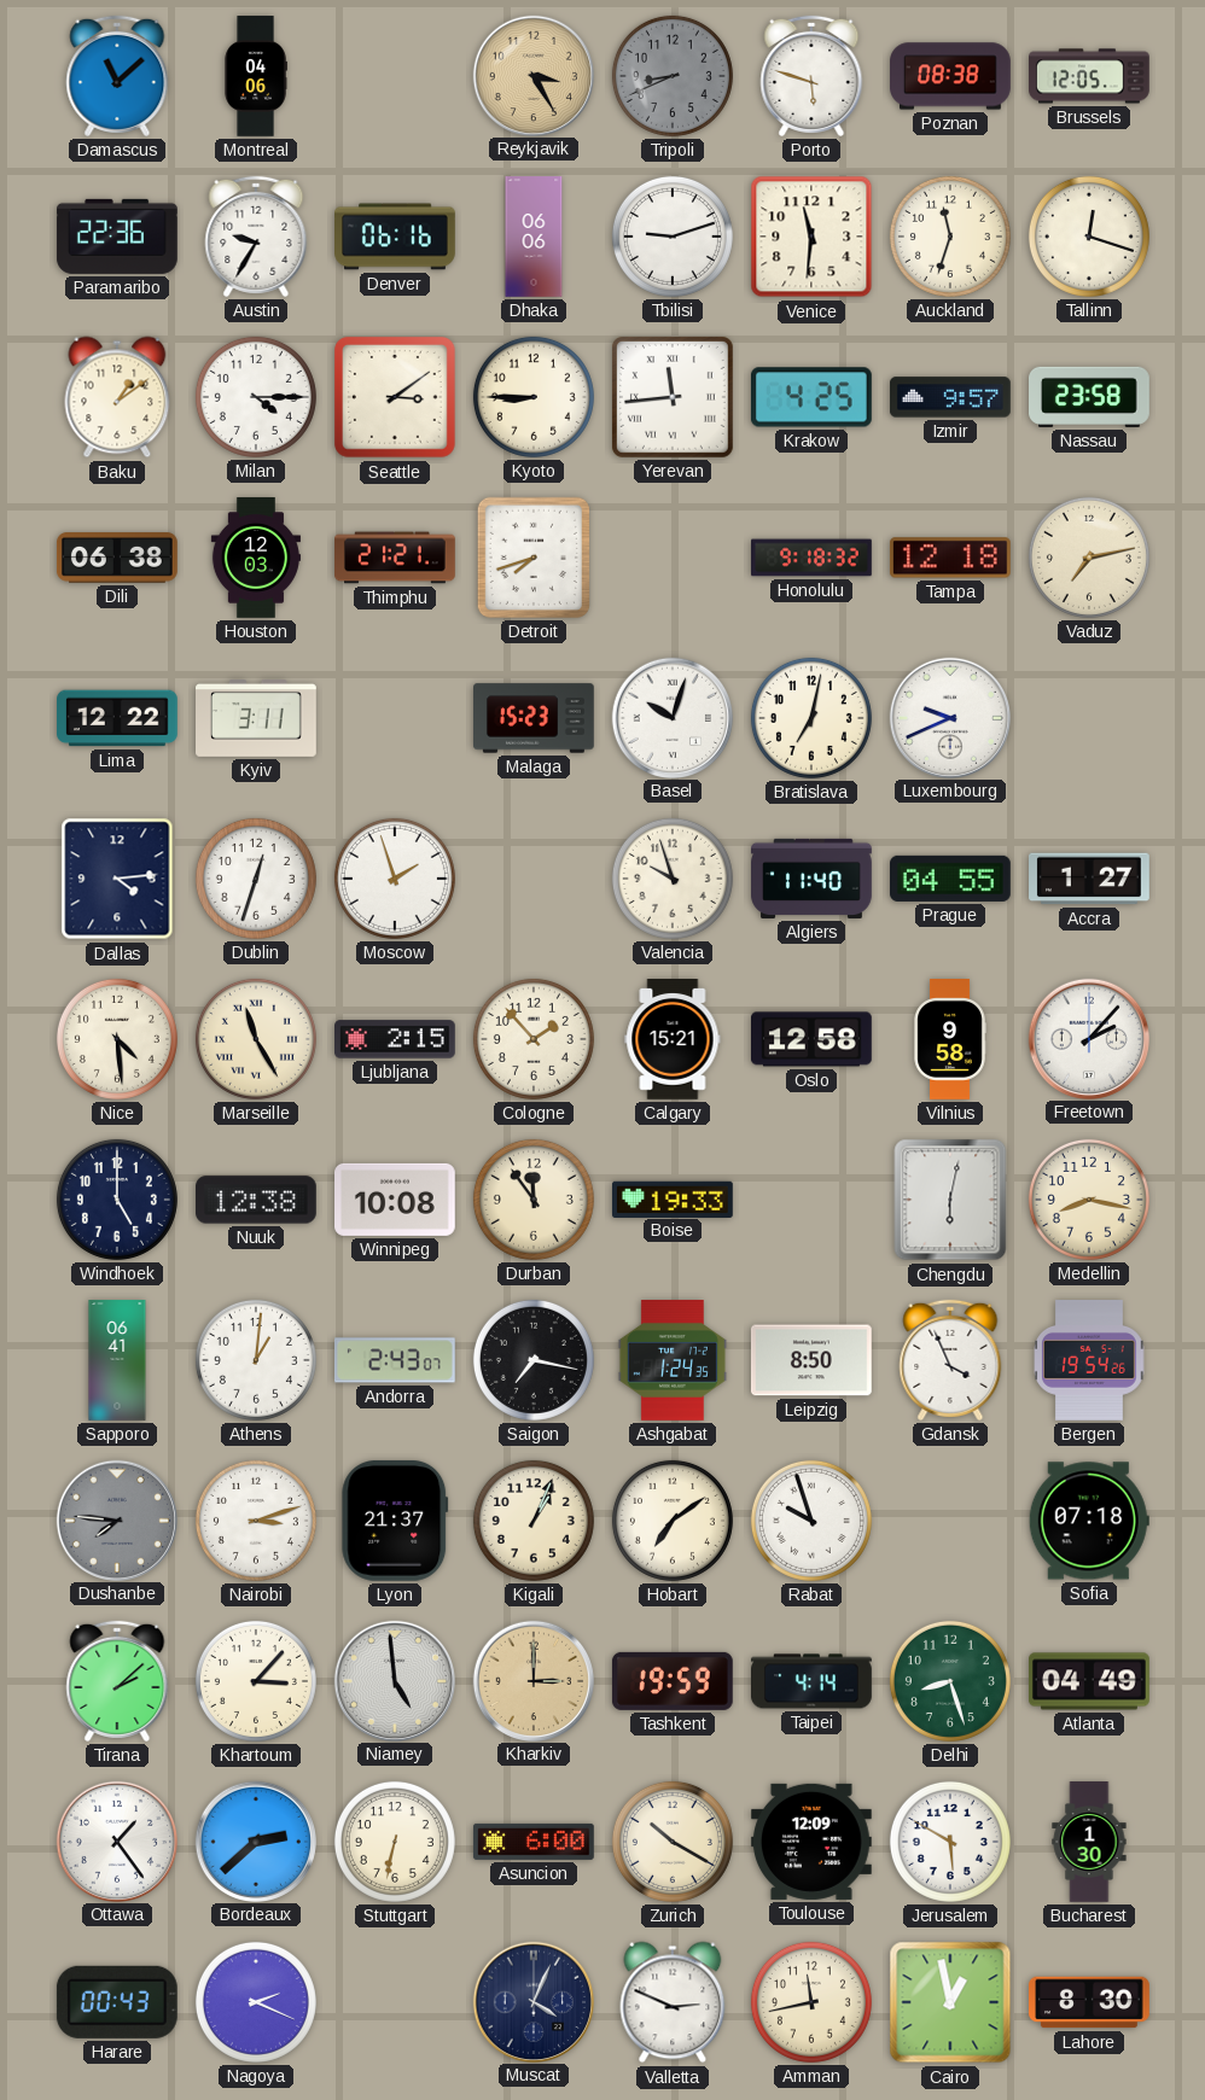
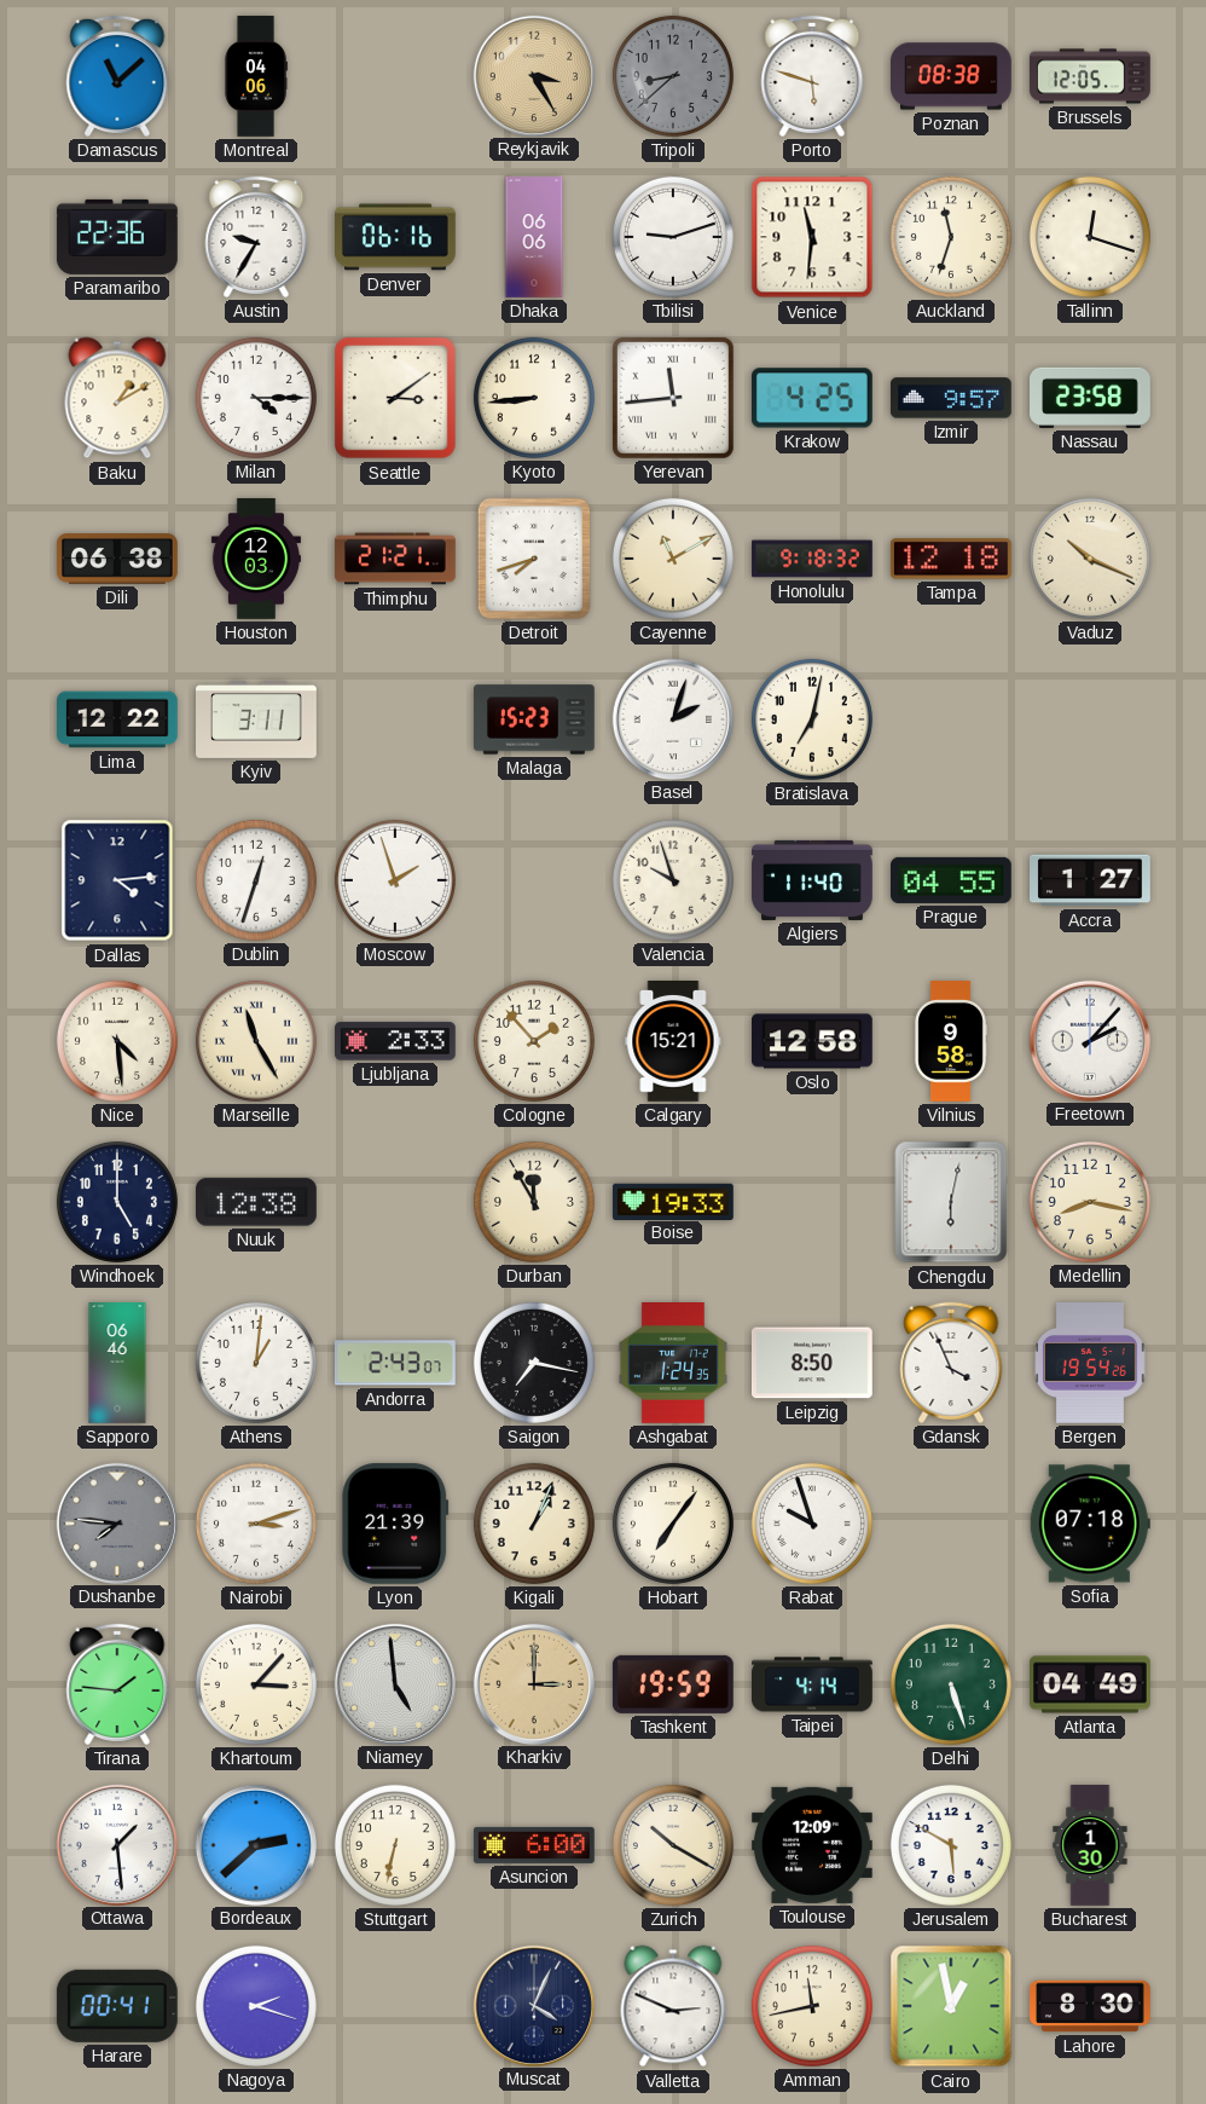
Tripoli: 8:41 -> 8:38 (673, 76)
Baku: 1:09 -> 1:10 (117, 398)
Kyoto: 8:45 -> 8:44 (534, 398)
Cayenne: none -> 11:10 (673, 559)
Vaduz: 7:13 -> 10:19 (1090, 559)
Basel: 10:03 -> 2:03 (672, 718)
Luxembourg: 9:41 -> none (949, 717)
Ljubljana: 2:15 -> 2:33 (396, 1041)
Winnipeg: 10:08 -> none (396, 1200)
Durban: 11:54 -> 11:55 (534, 1202)
Sapporo: 06:41 -> 06:46 (117, 1363)
Lyon: 21:37 -> 21:39 (395, 1524)
Hobart: 7:09 -> 7:06 (673, 1524)
Tirana: 2:08 -> 1:46 (117, 1684)
Delhi: 8:27 -> 5:27 (951, 1684)
Ottawa: 1:24 -> 1:29 (116, 1844)
Harare: 00:43 -> 00:41 (117, 2006)
Nagoya: 2:19 -> 2:18 (256, 2006)
